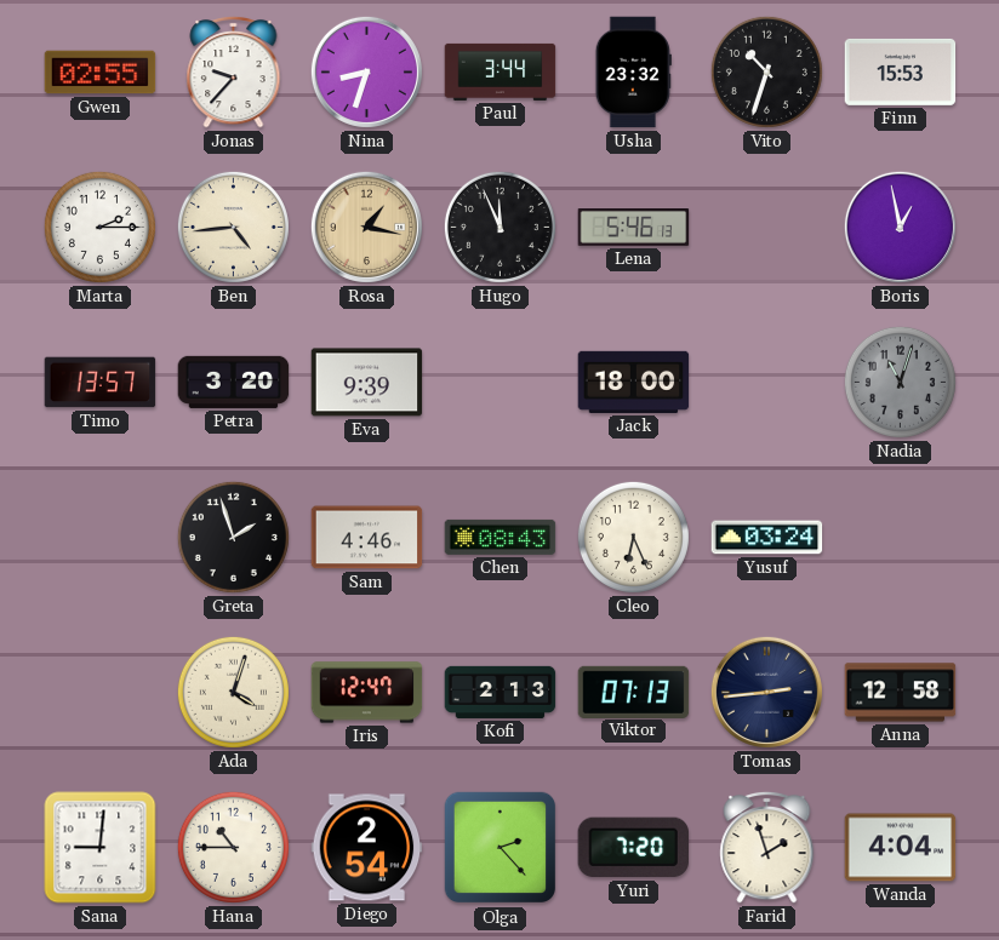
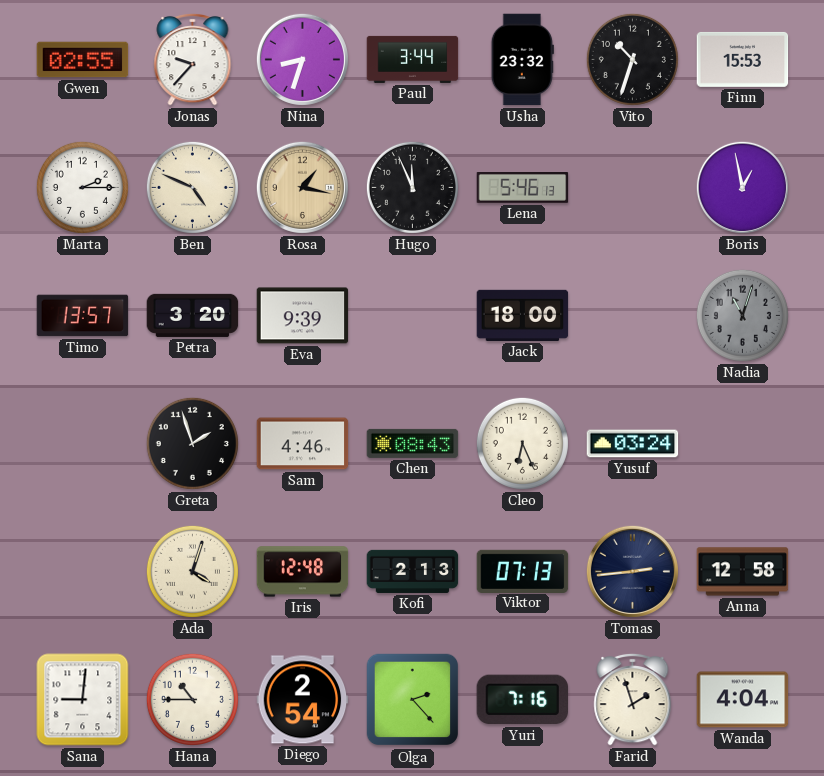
Ben: 4:44 -> 4:49 (192, 187)
Iris: 12:47 -> 12:48 (303, 572)
Yuri: 7:20 -> 7:16 (523, 700)
